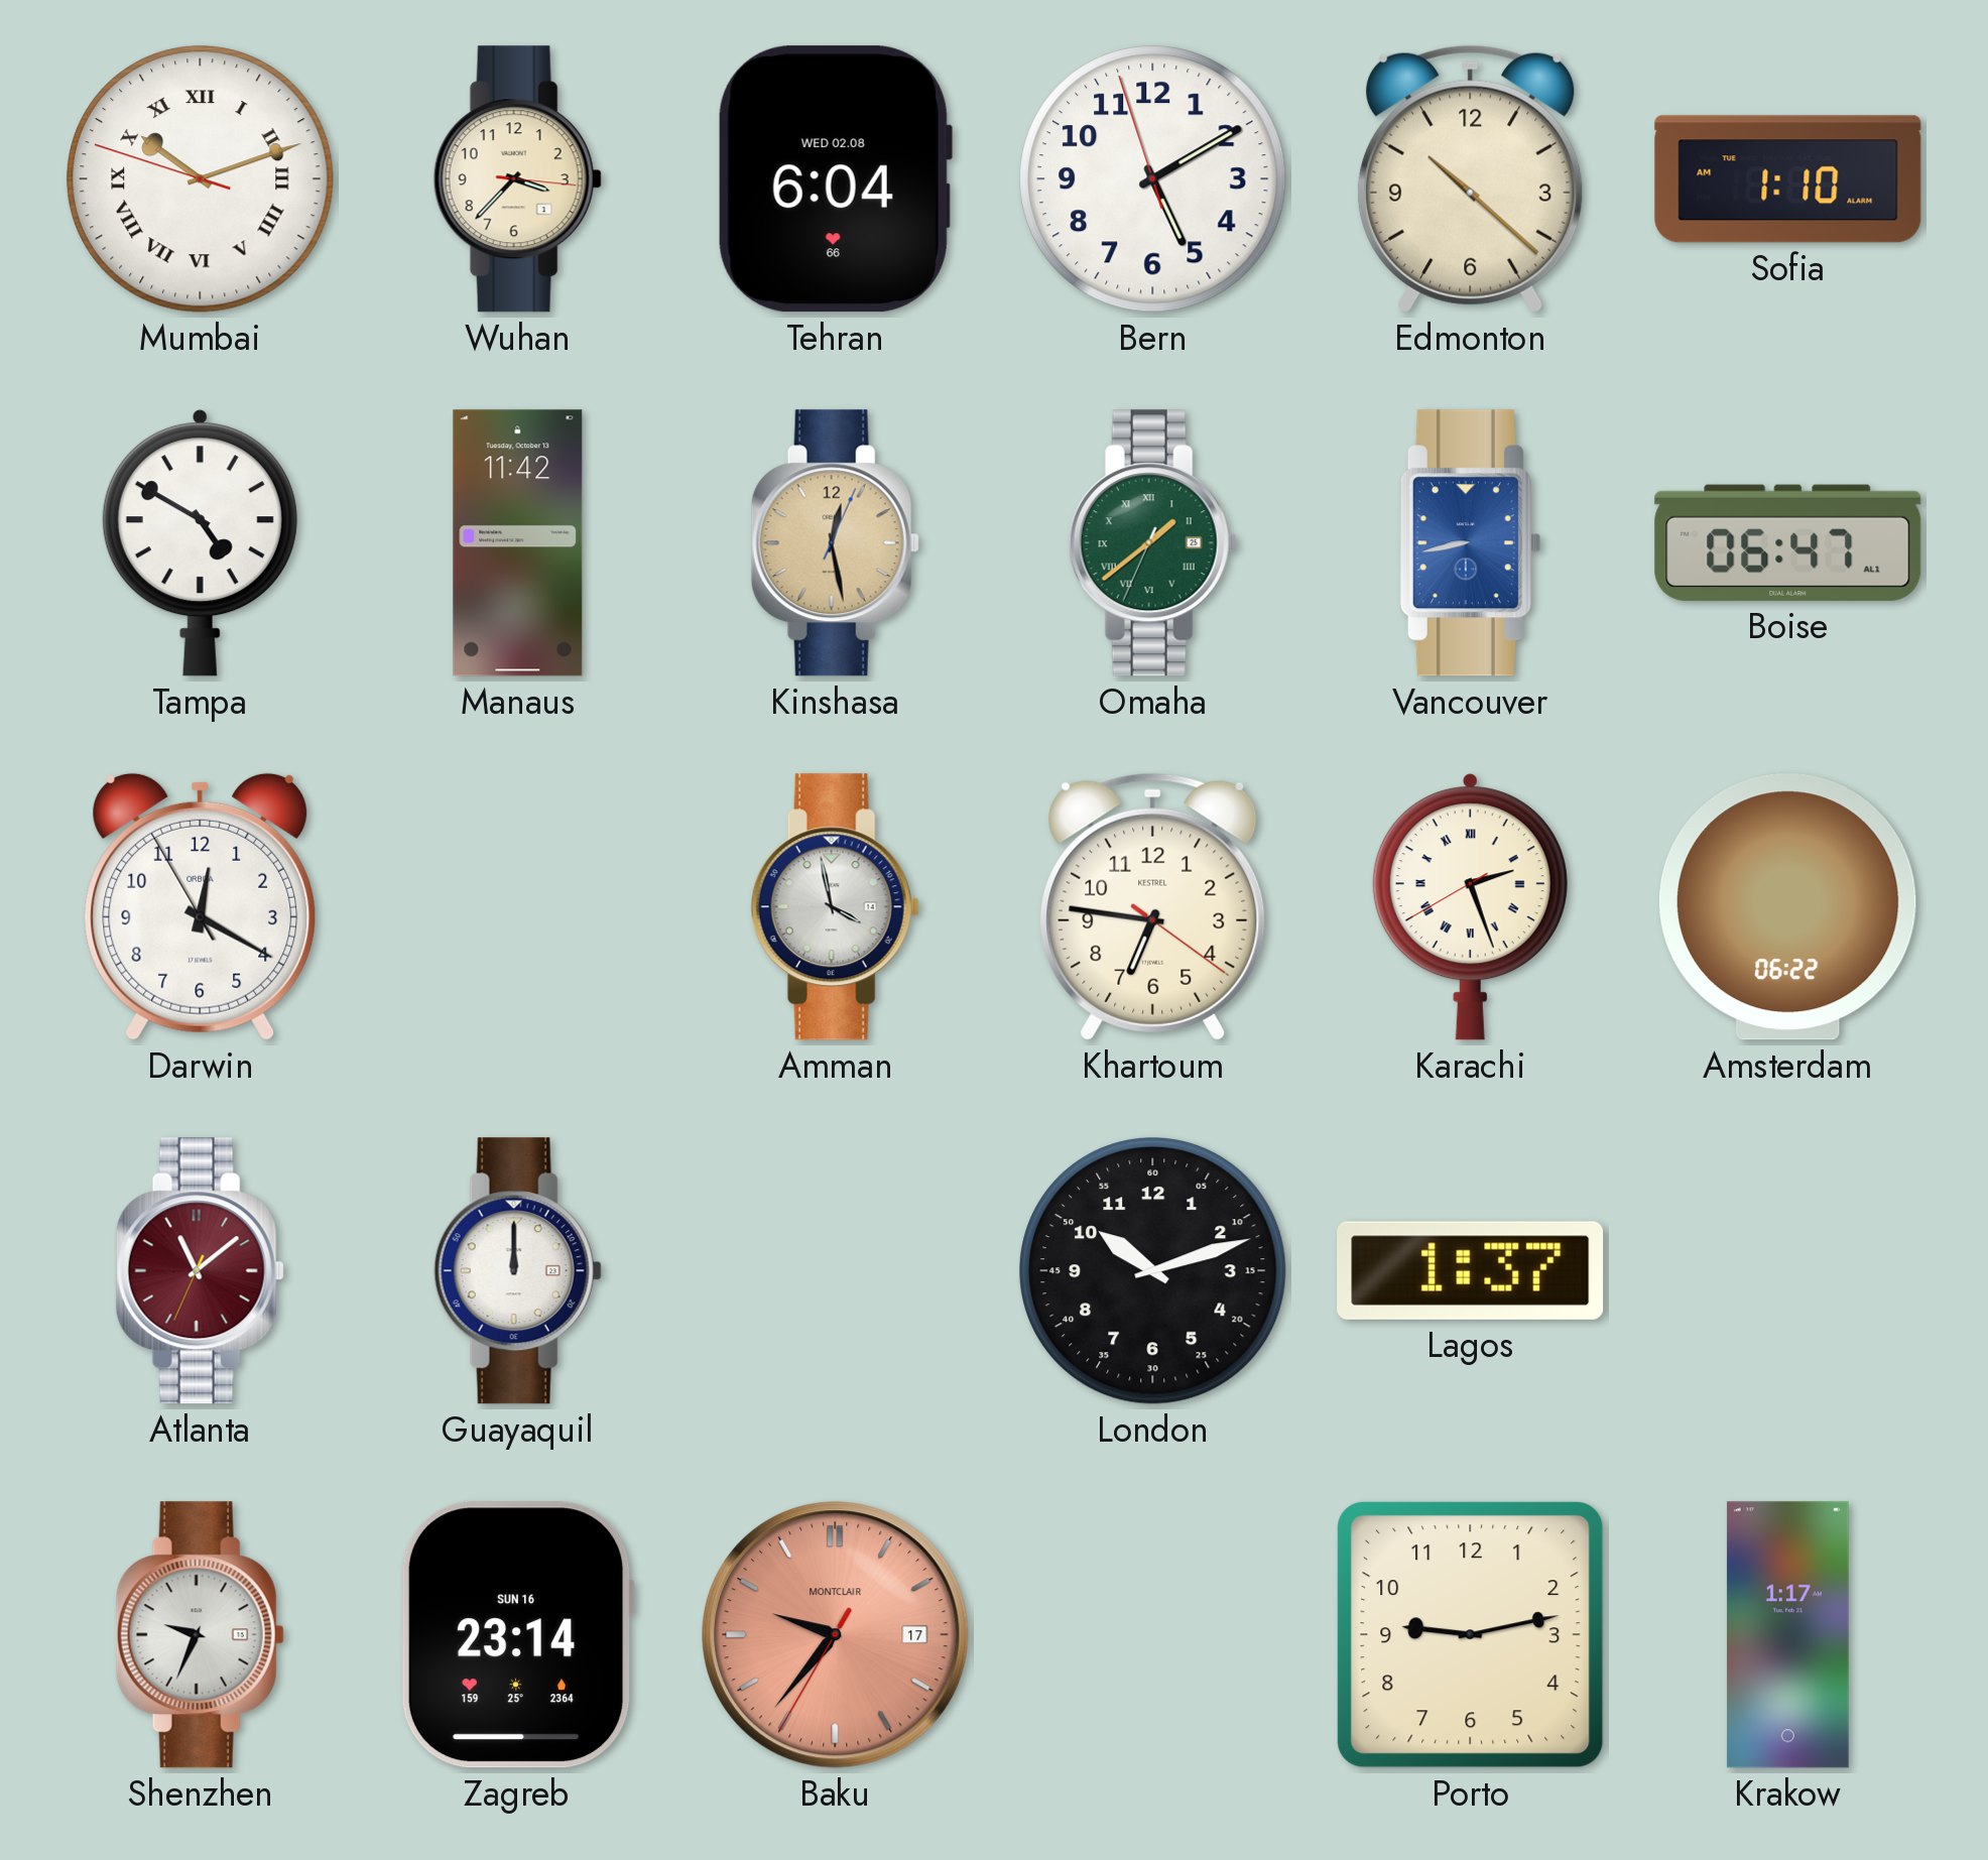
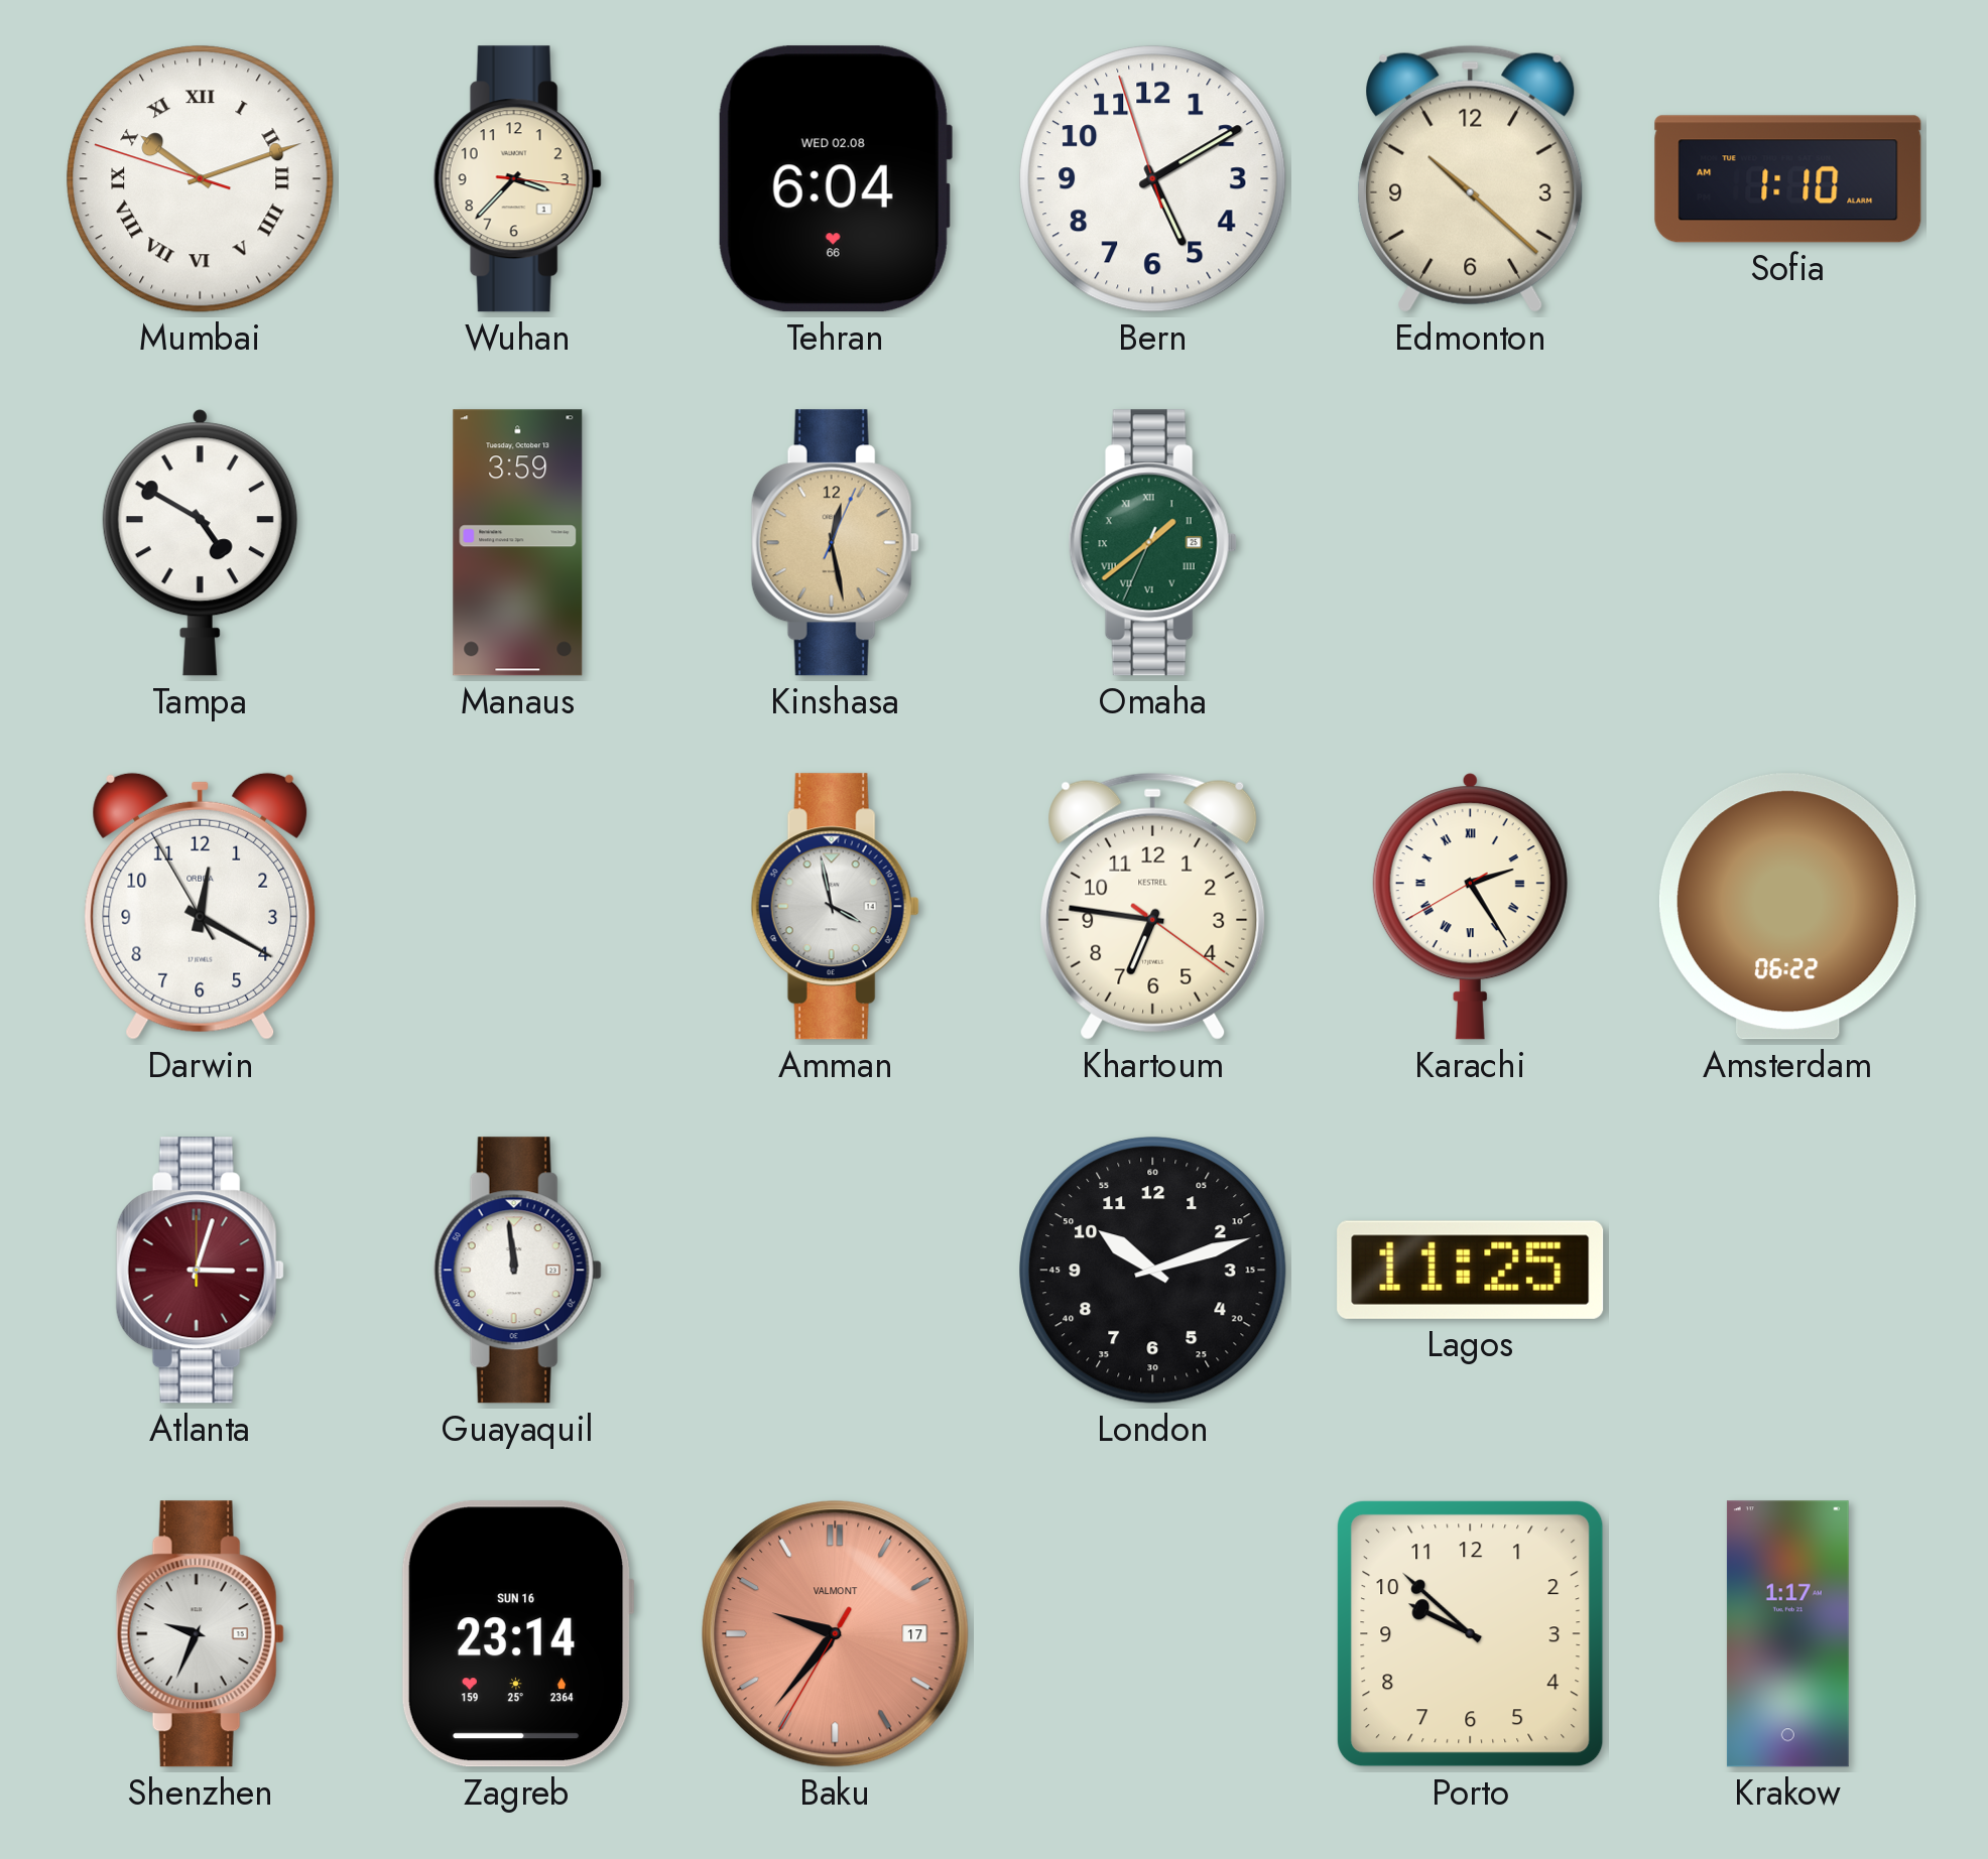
Manaus: 11:42 -> 3:59 (518, 543)
Vancouver: 8:43 -> none (1470, 543)
Boise: 06:47 -> none (1788, 542)
Karachi: 2:26 -> 2:24 (1470, 907)
Atlanta: 11:08 -> 3:03 (200, 1271)
Guayaquil: 12:00 -> 11:59 (517, 1271)
Lagos: 1:37 -> 11:25 (1471, 1270)
Baku brand: MONTCLAIR -> VALMONT (836, 1634)
Porto: 9:13 -> 9:52 (1471, 1634)
